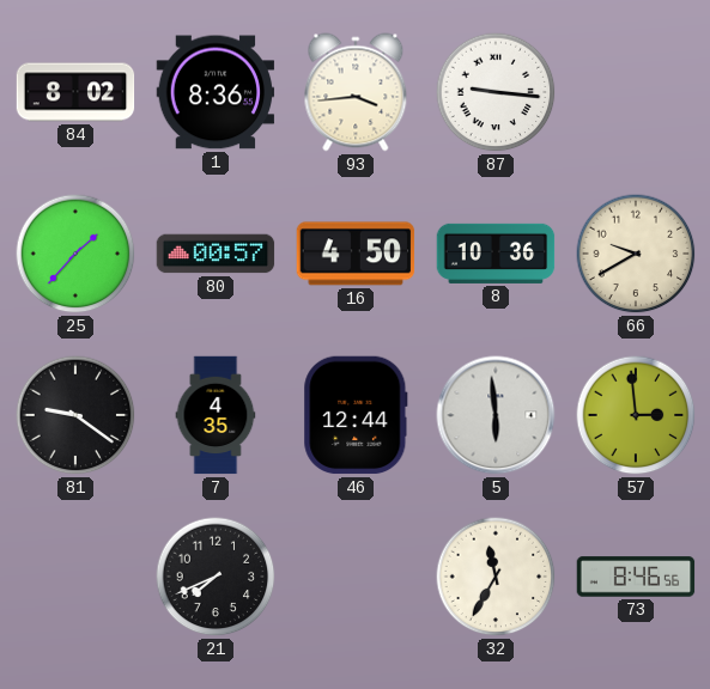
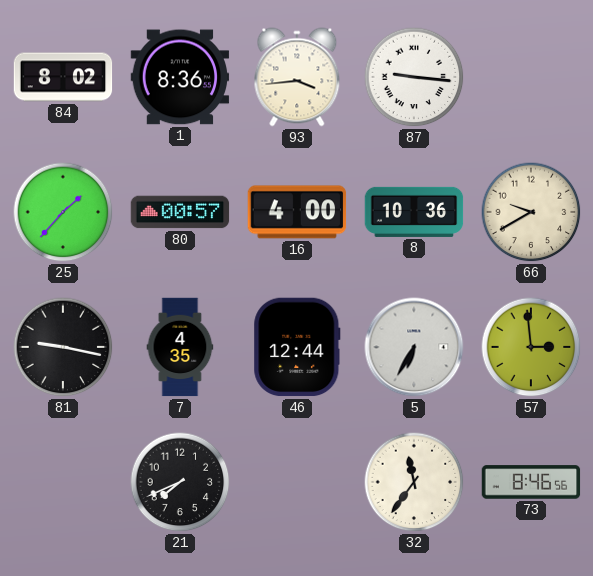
16: 4:50 -> 4:00 (297, 212)
81: 9:21 -> 9:17 (63, 347)
5: 5:59 -> 6:35 (414, 347)
32: 11:35 -> 11:36 (414, 482)
